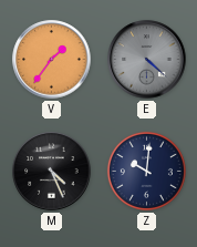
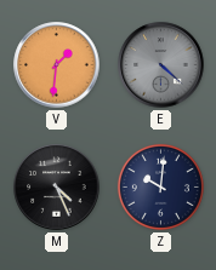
V: 1:36 -> 1:31 (57, 65)
